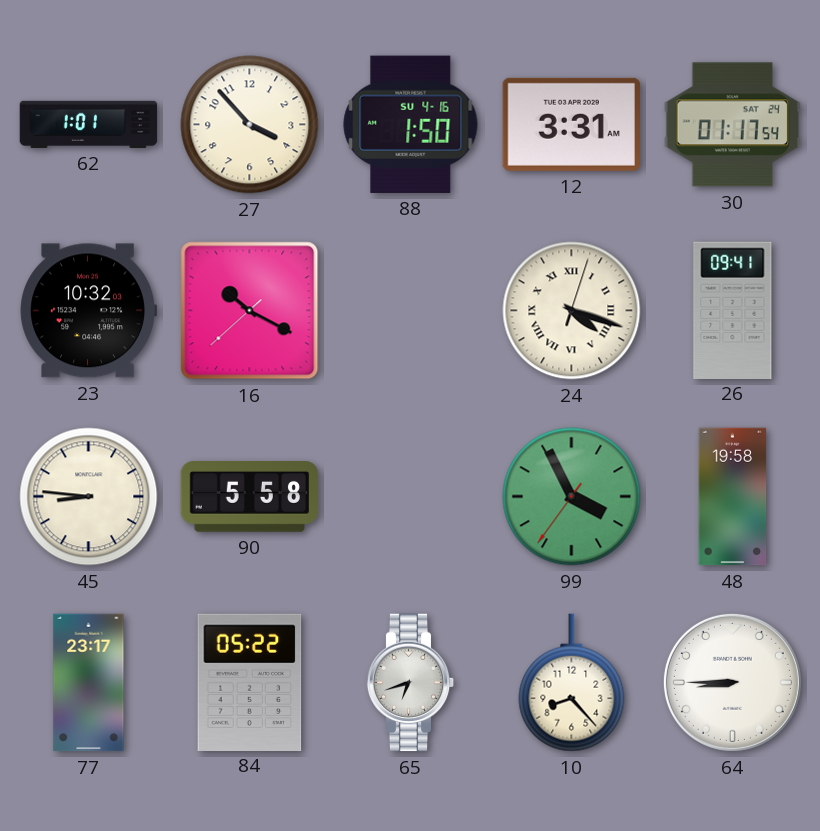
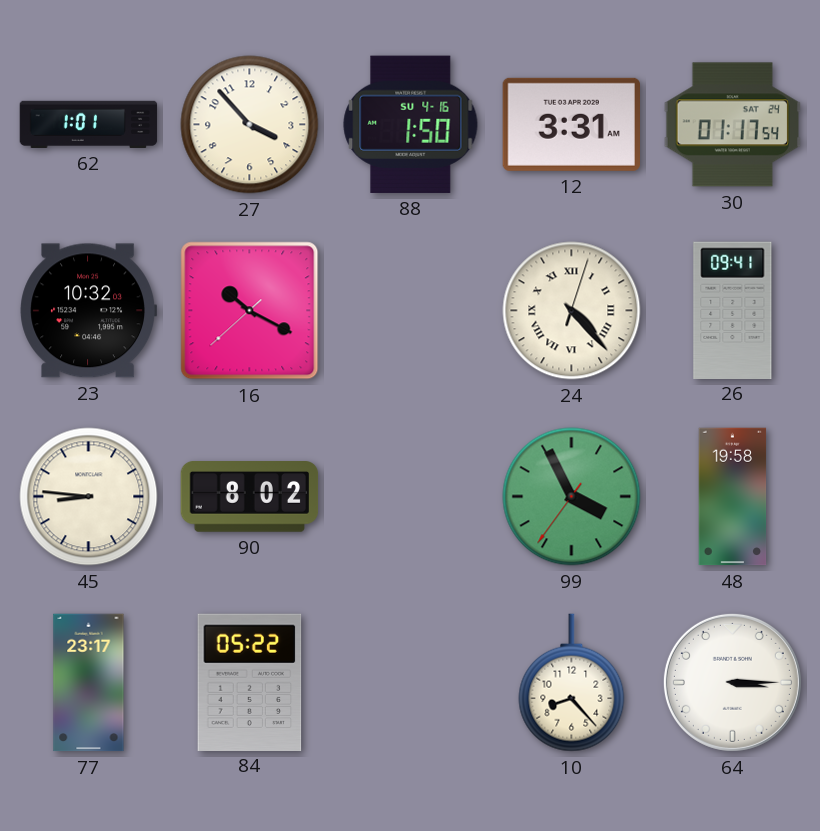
24: 4:18 -> 4:23 (572, 311)
90: 5:58 -> 8:02 (250, 497)
65: 6:42 -> none (411, 683)
64: 8:45 -> 3:15 (732, 682)
